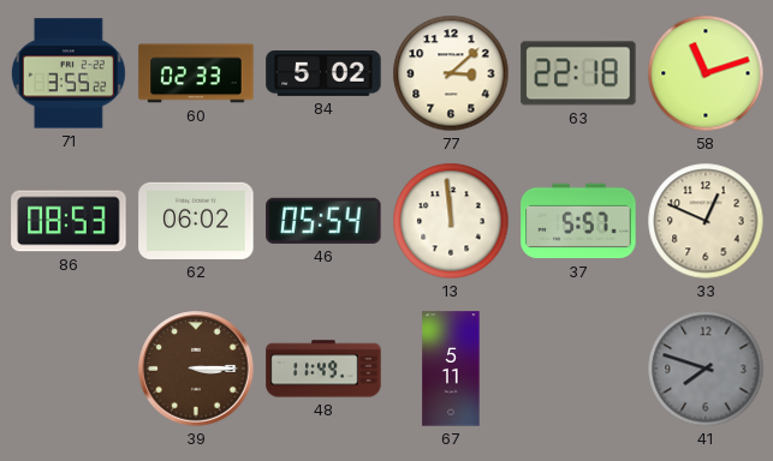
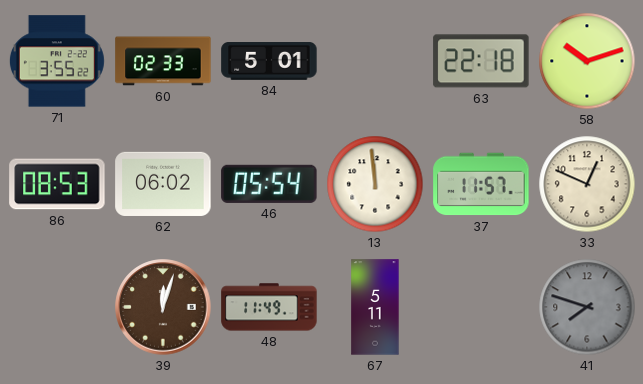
84: 5:02 -> 5:01 (269, 62)
77: 3:08 -> none (451, 73)
58: 11:12 -> 10:12 (587, 61)
37: 5:57 -> 11:57 (481, 184)
39: 3:15 -> 12:03 (163, 307)
